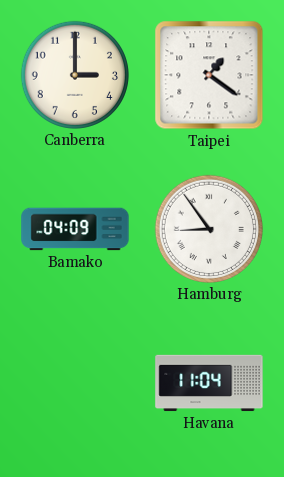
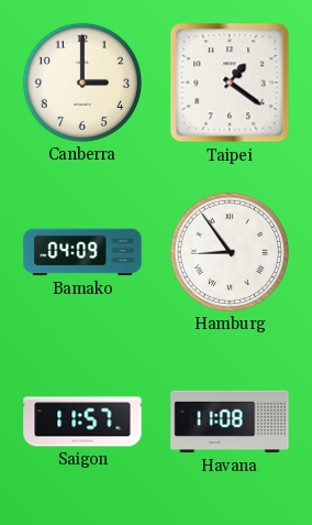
Saigon: none -> 11:57 (82, 422)
Havana: 11:04 -> 11:08 (230, 422)
